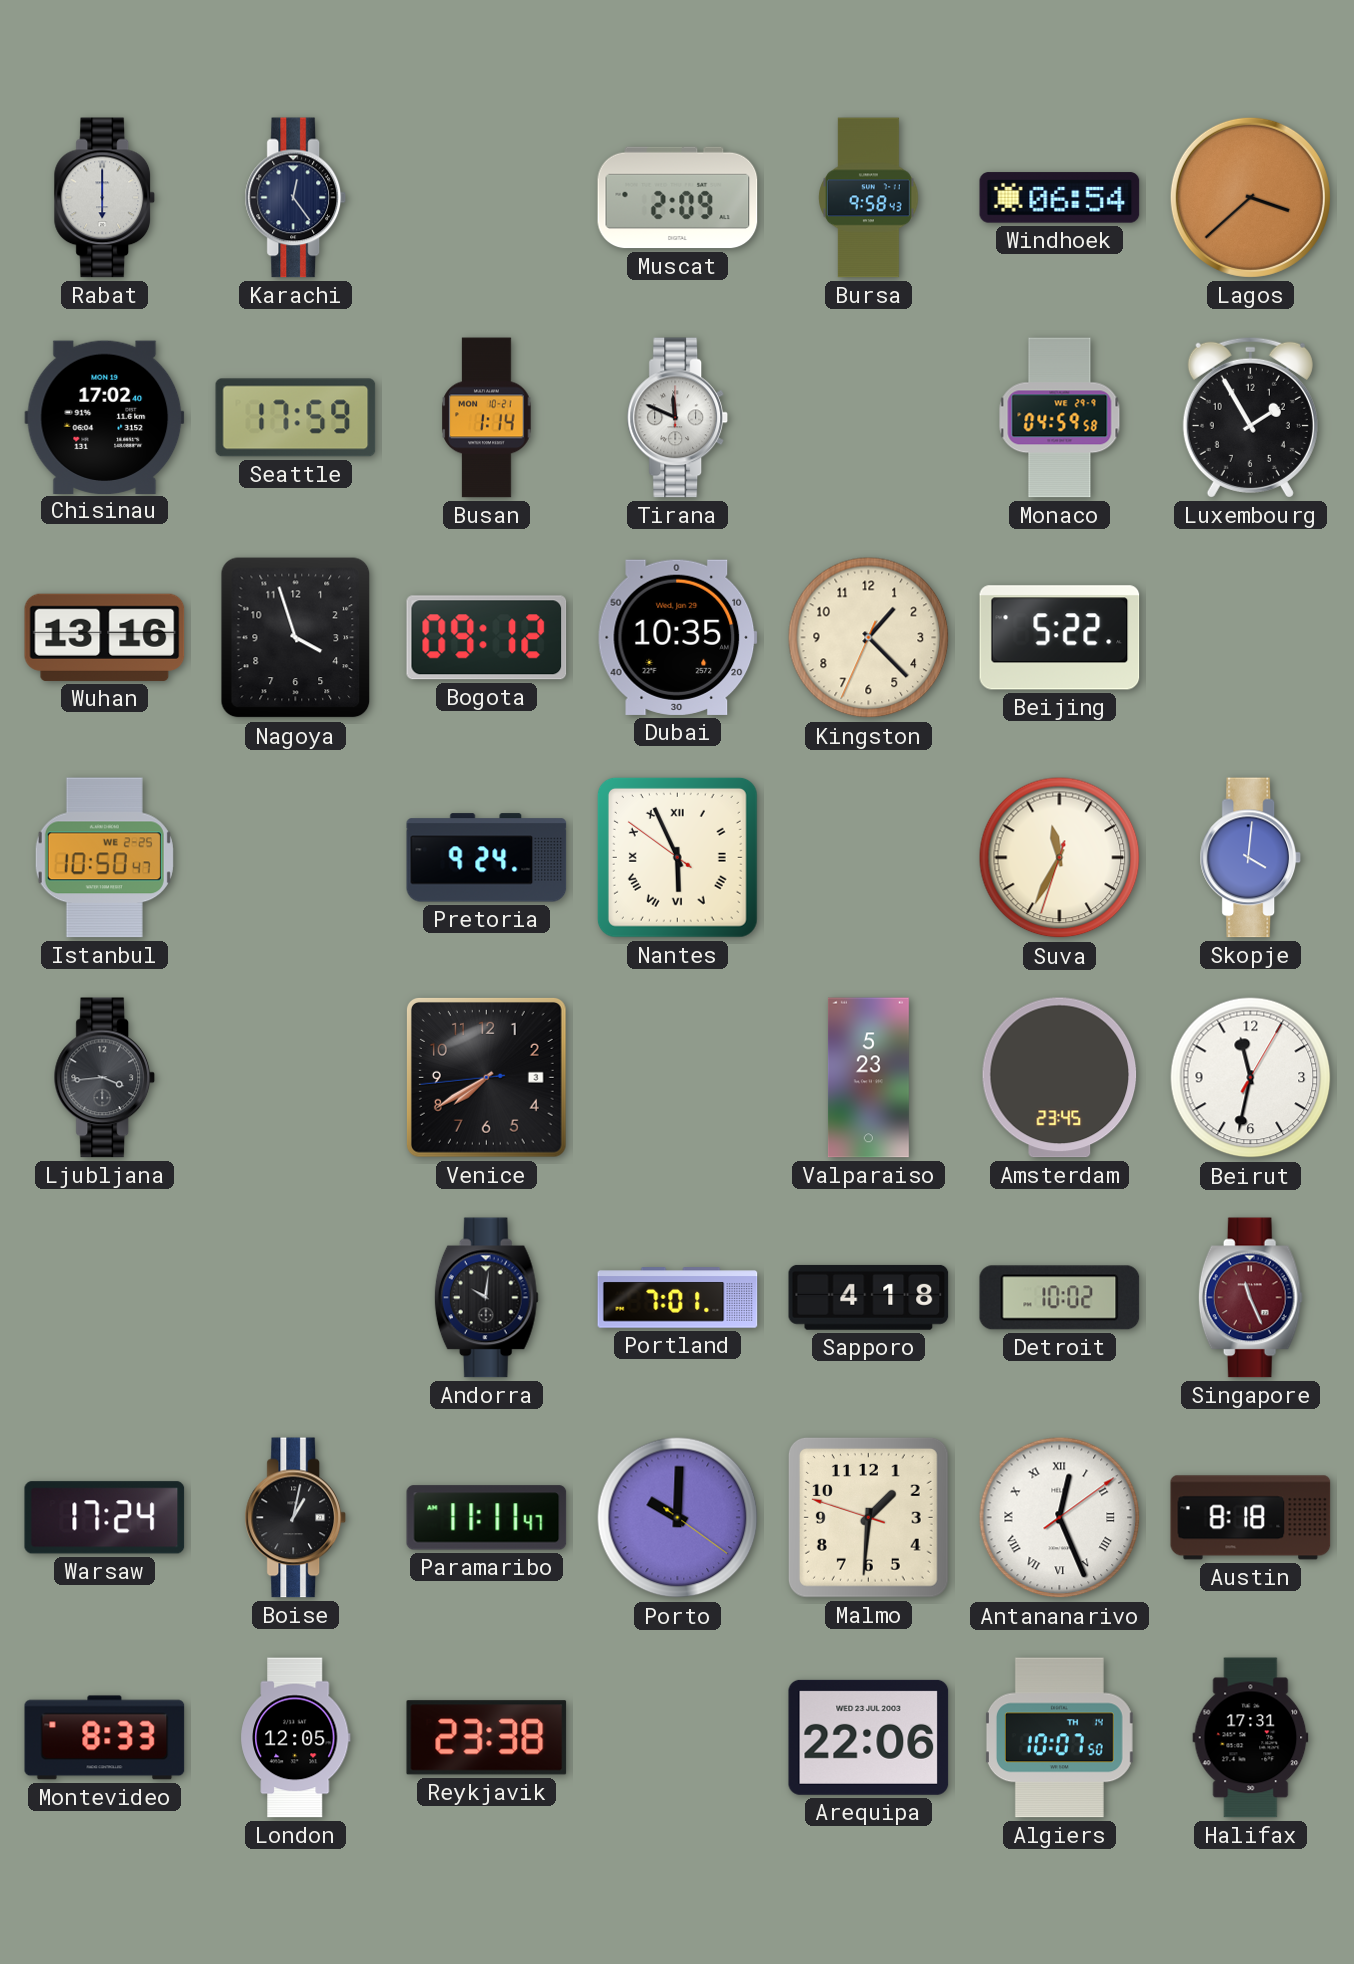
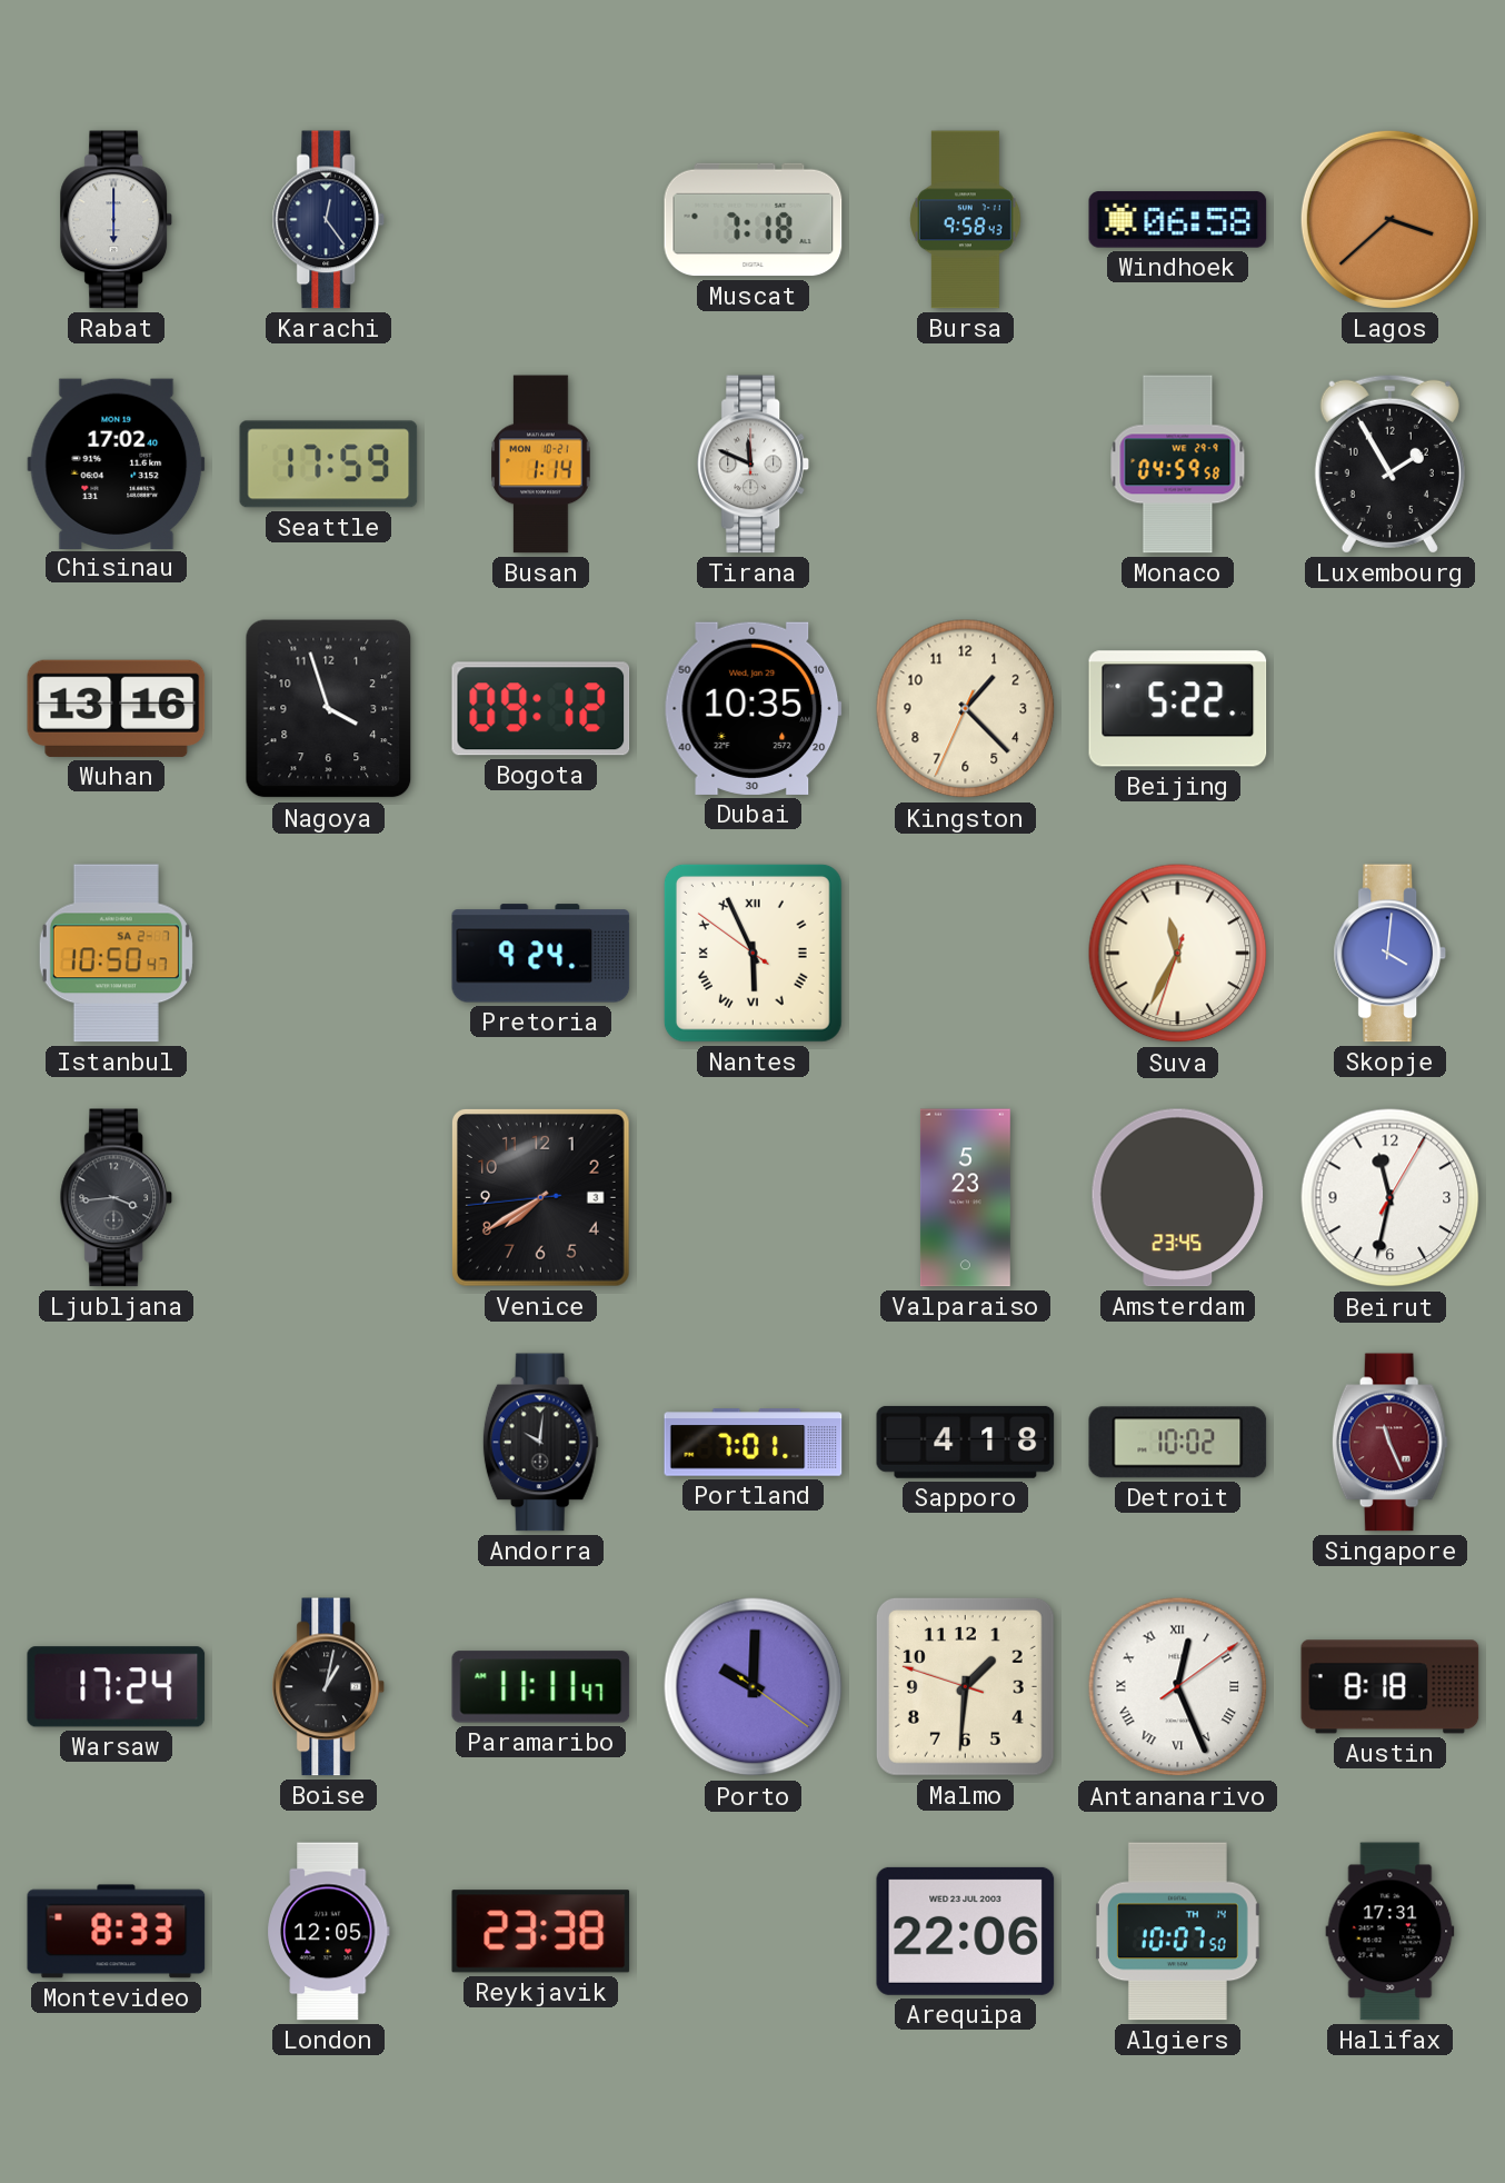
Muscat: 2:09 -> 7:18 (754, 220)
Windhoek: 06:54 -> 06:58 (1178, 220)
Istanbul date: WE 2-25 -> SA 2-7 (116, 954)
